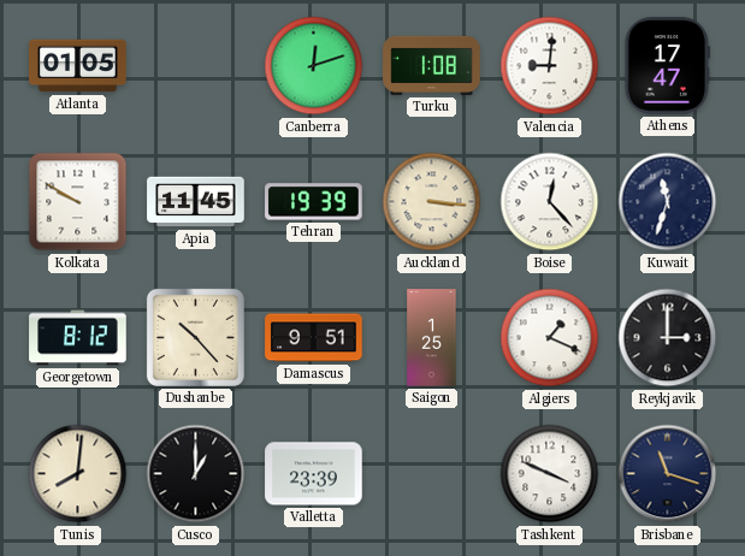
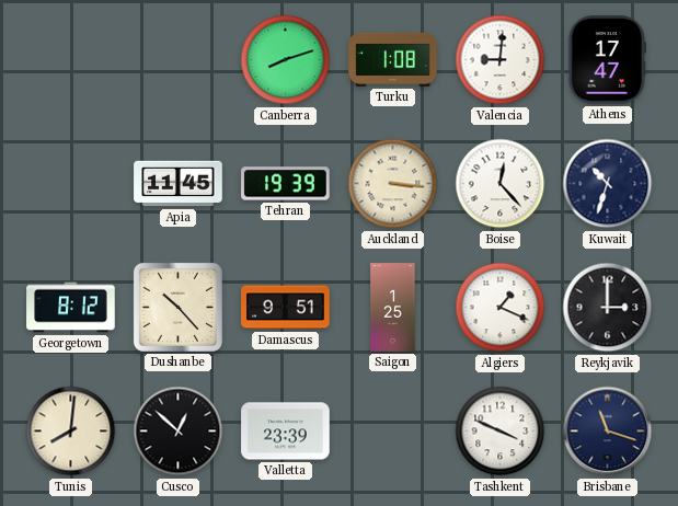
Atlanta: 01:05 -> none (78, 66)
Canberra: 12:12 -> 8:12 (286, 60)
Kolkata: 9:50 -> none (78, 202)
Kuwait: 11:33 -> 10:33 (608, 184)
Cusco: 1:00 -> 12:52 (179, 432)
